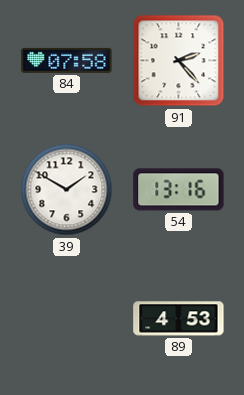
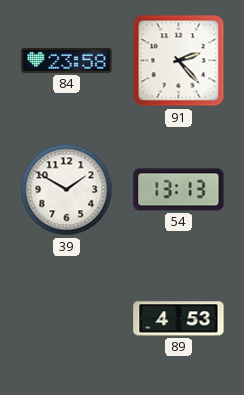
84: 07:58 -> 23:58 (67, 60)
54: 13:16 -> 13:13 (179, 190)
